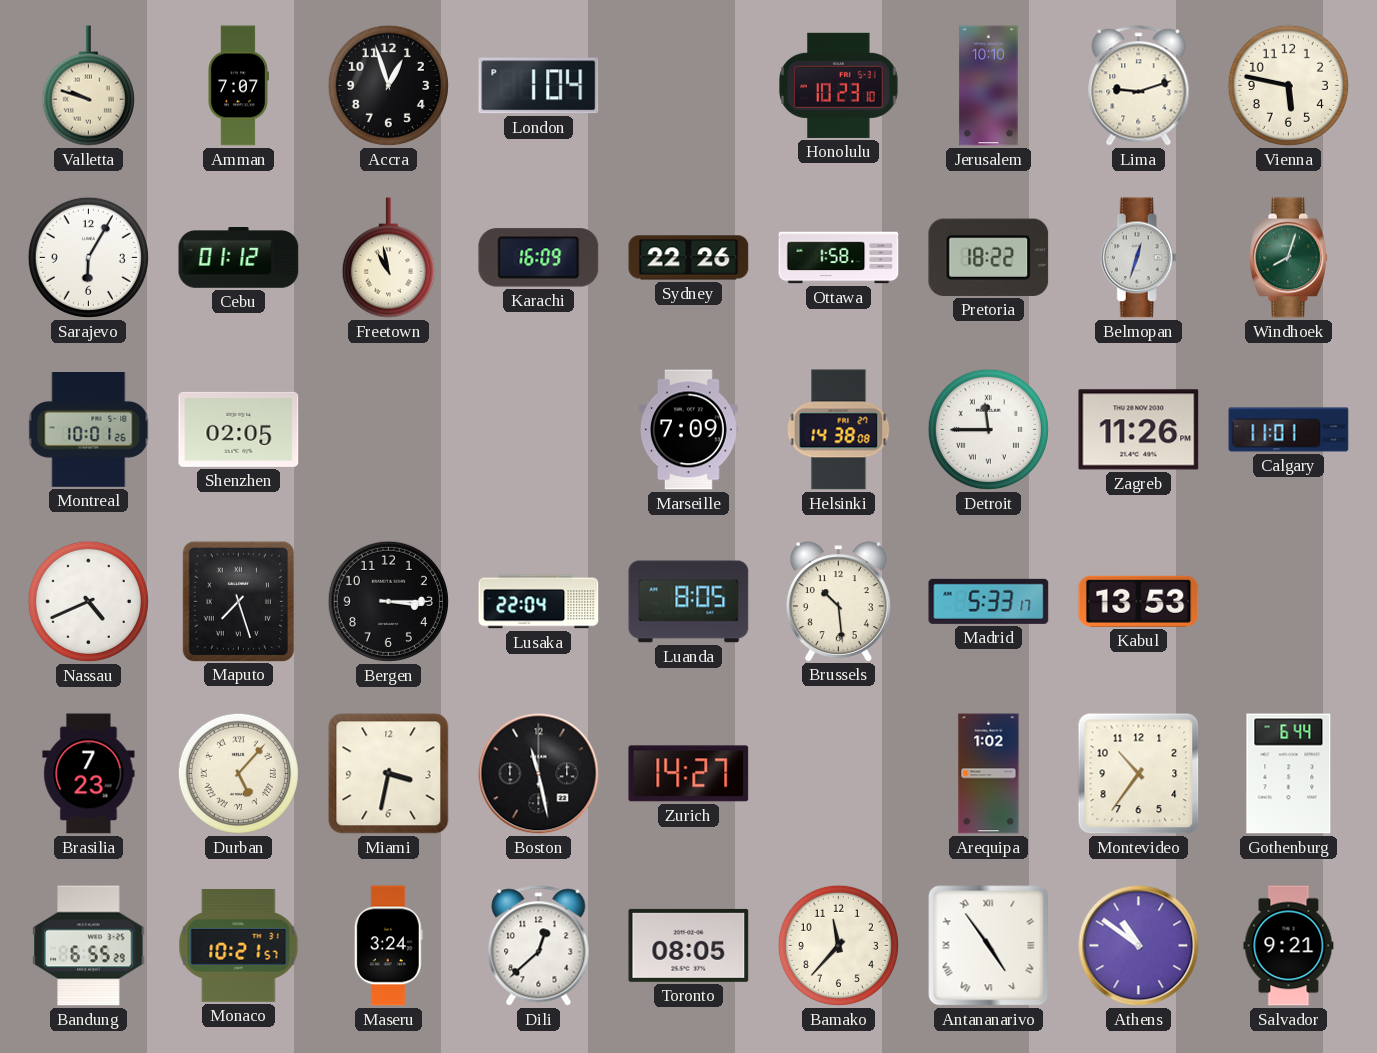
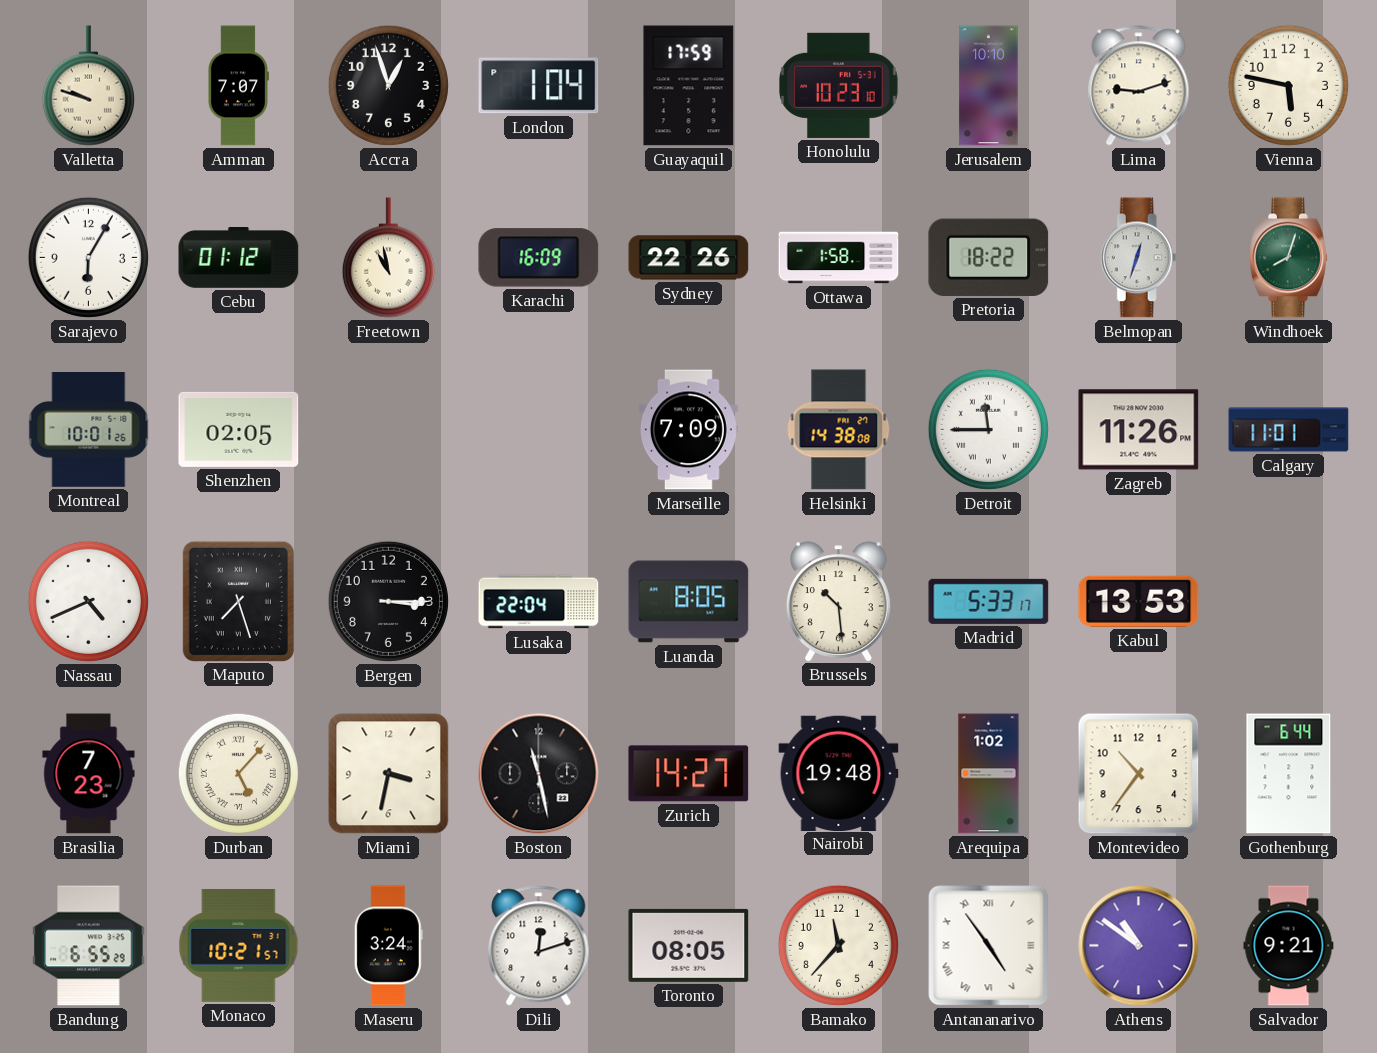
Guayaquil: none -> 17:59 (689, 86)
Nairobi: none -> 19:48 (839, 773)
Dili: 12:38 -> 12:12 (539, 946)
